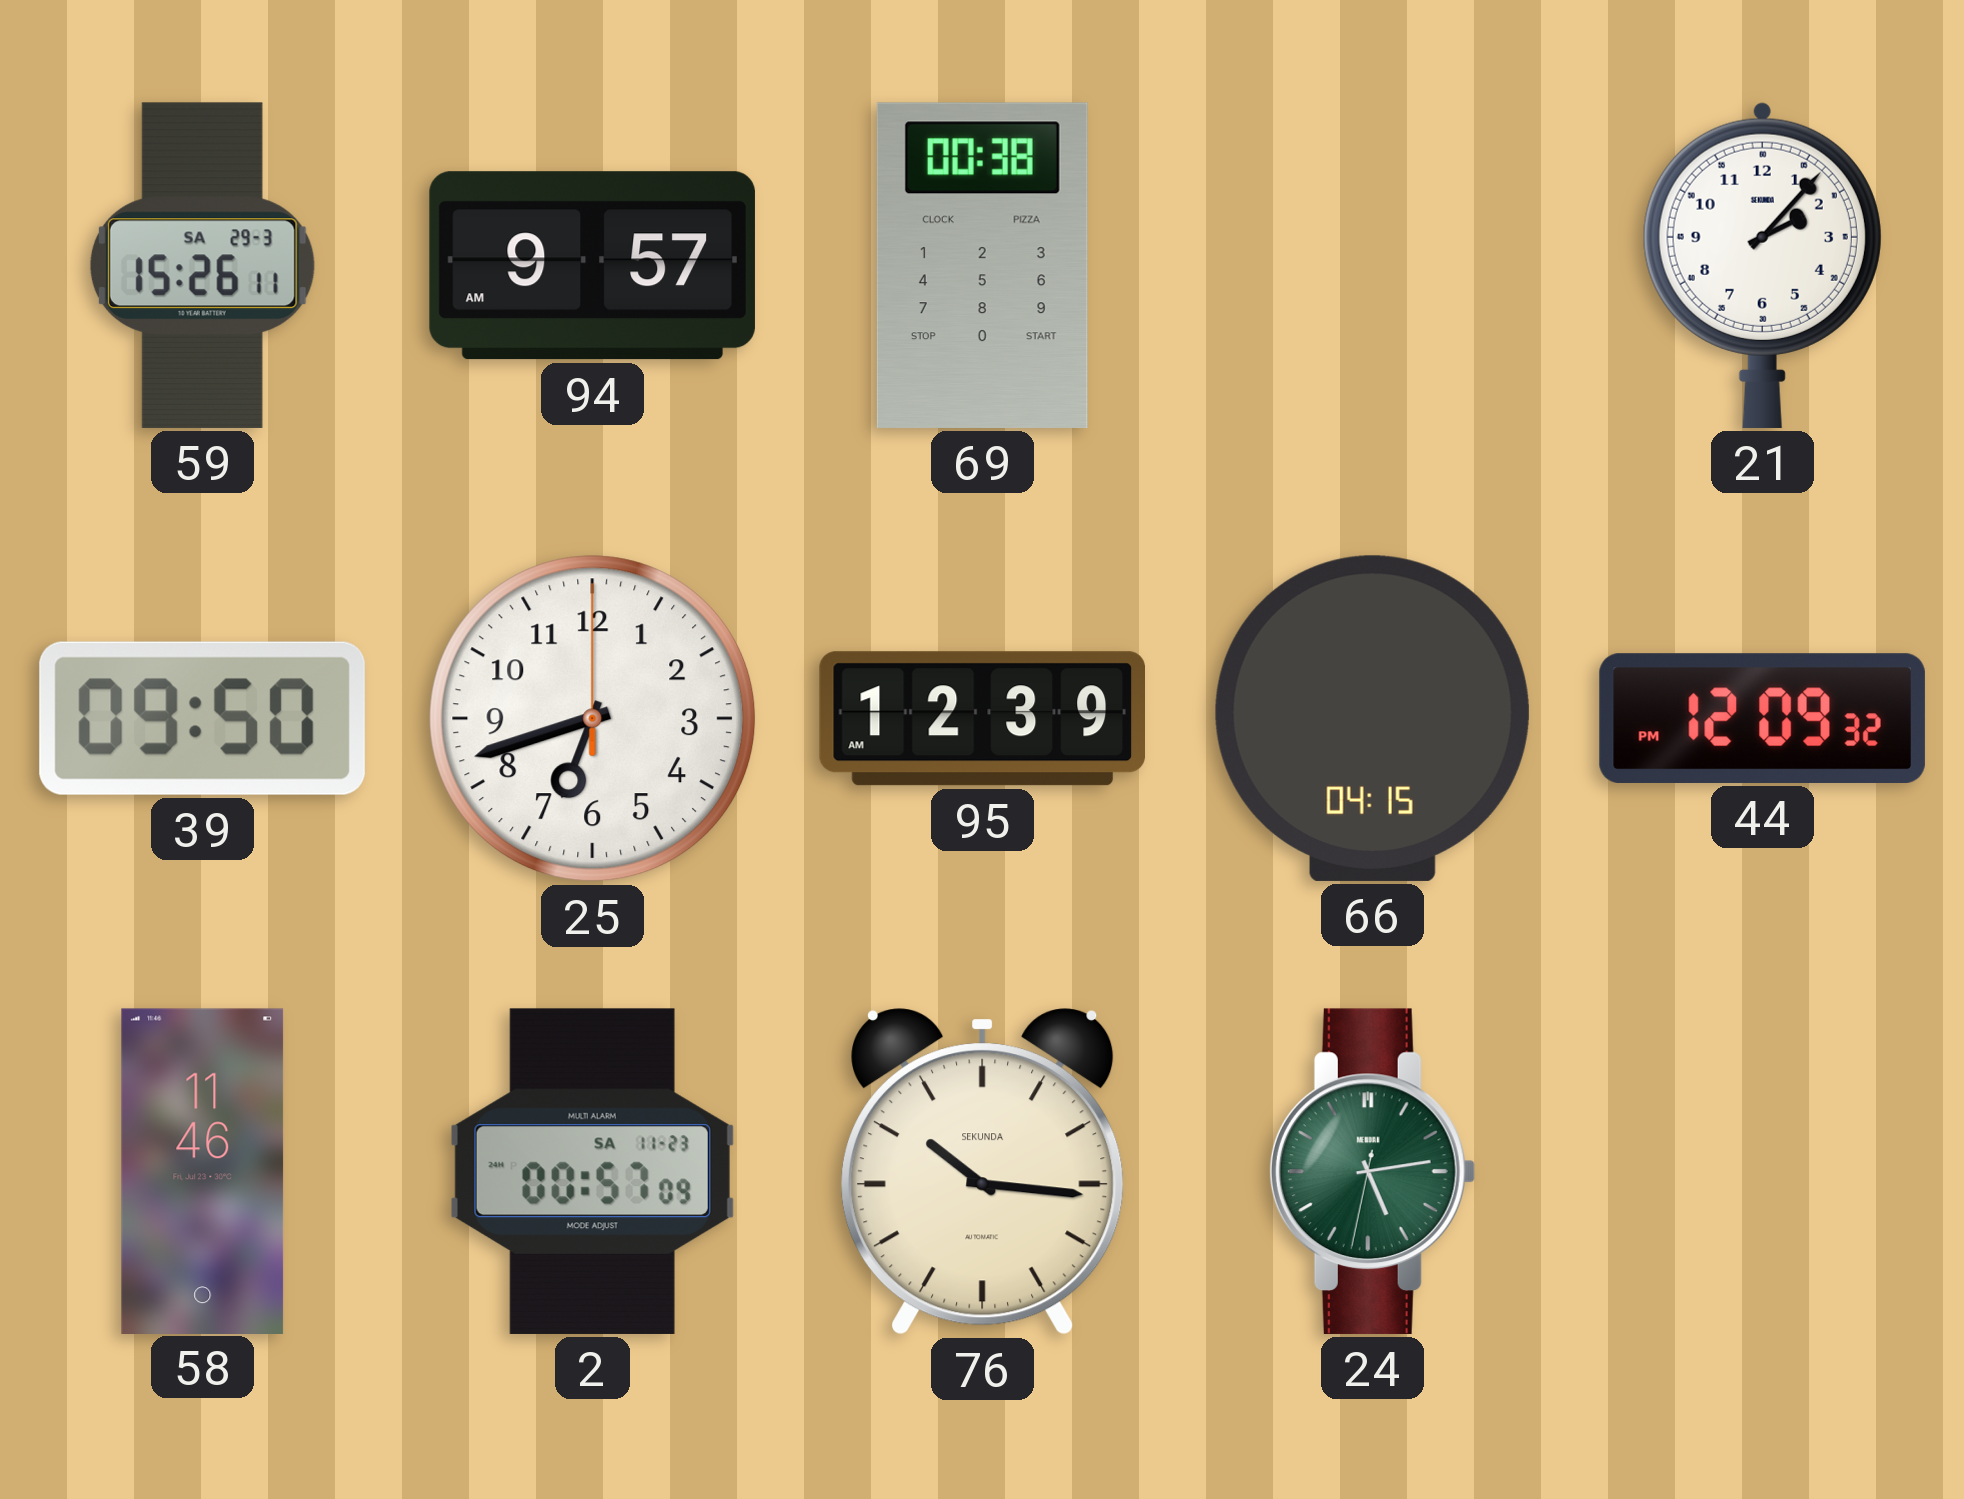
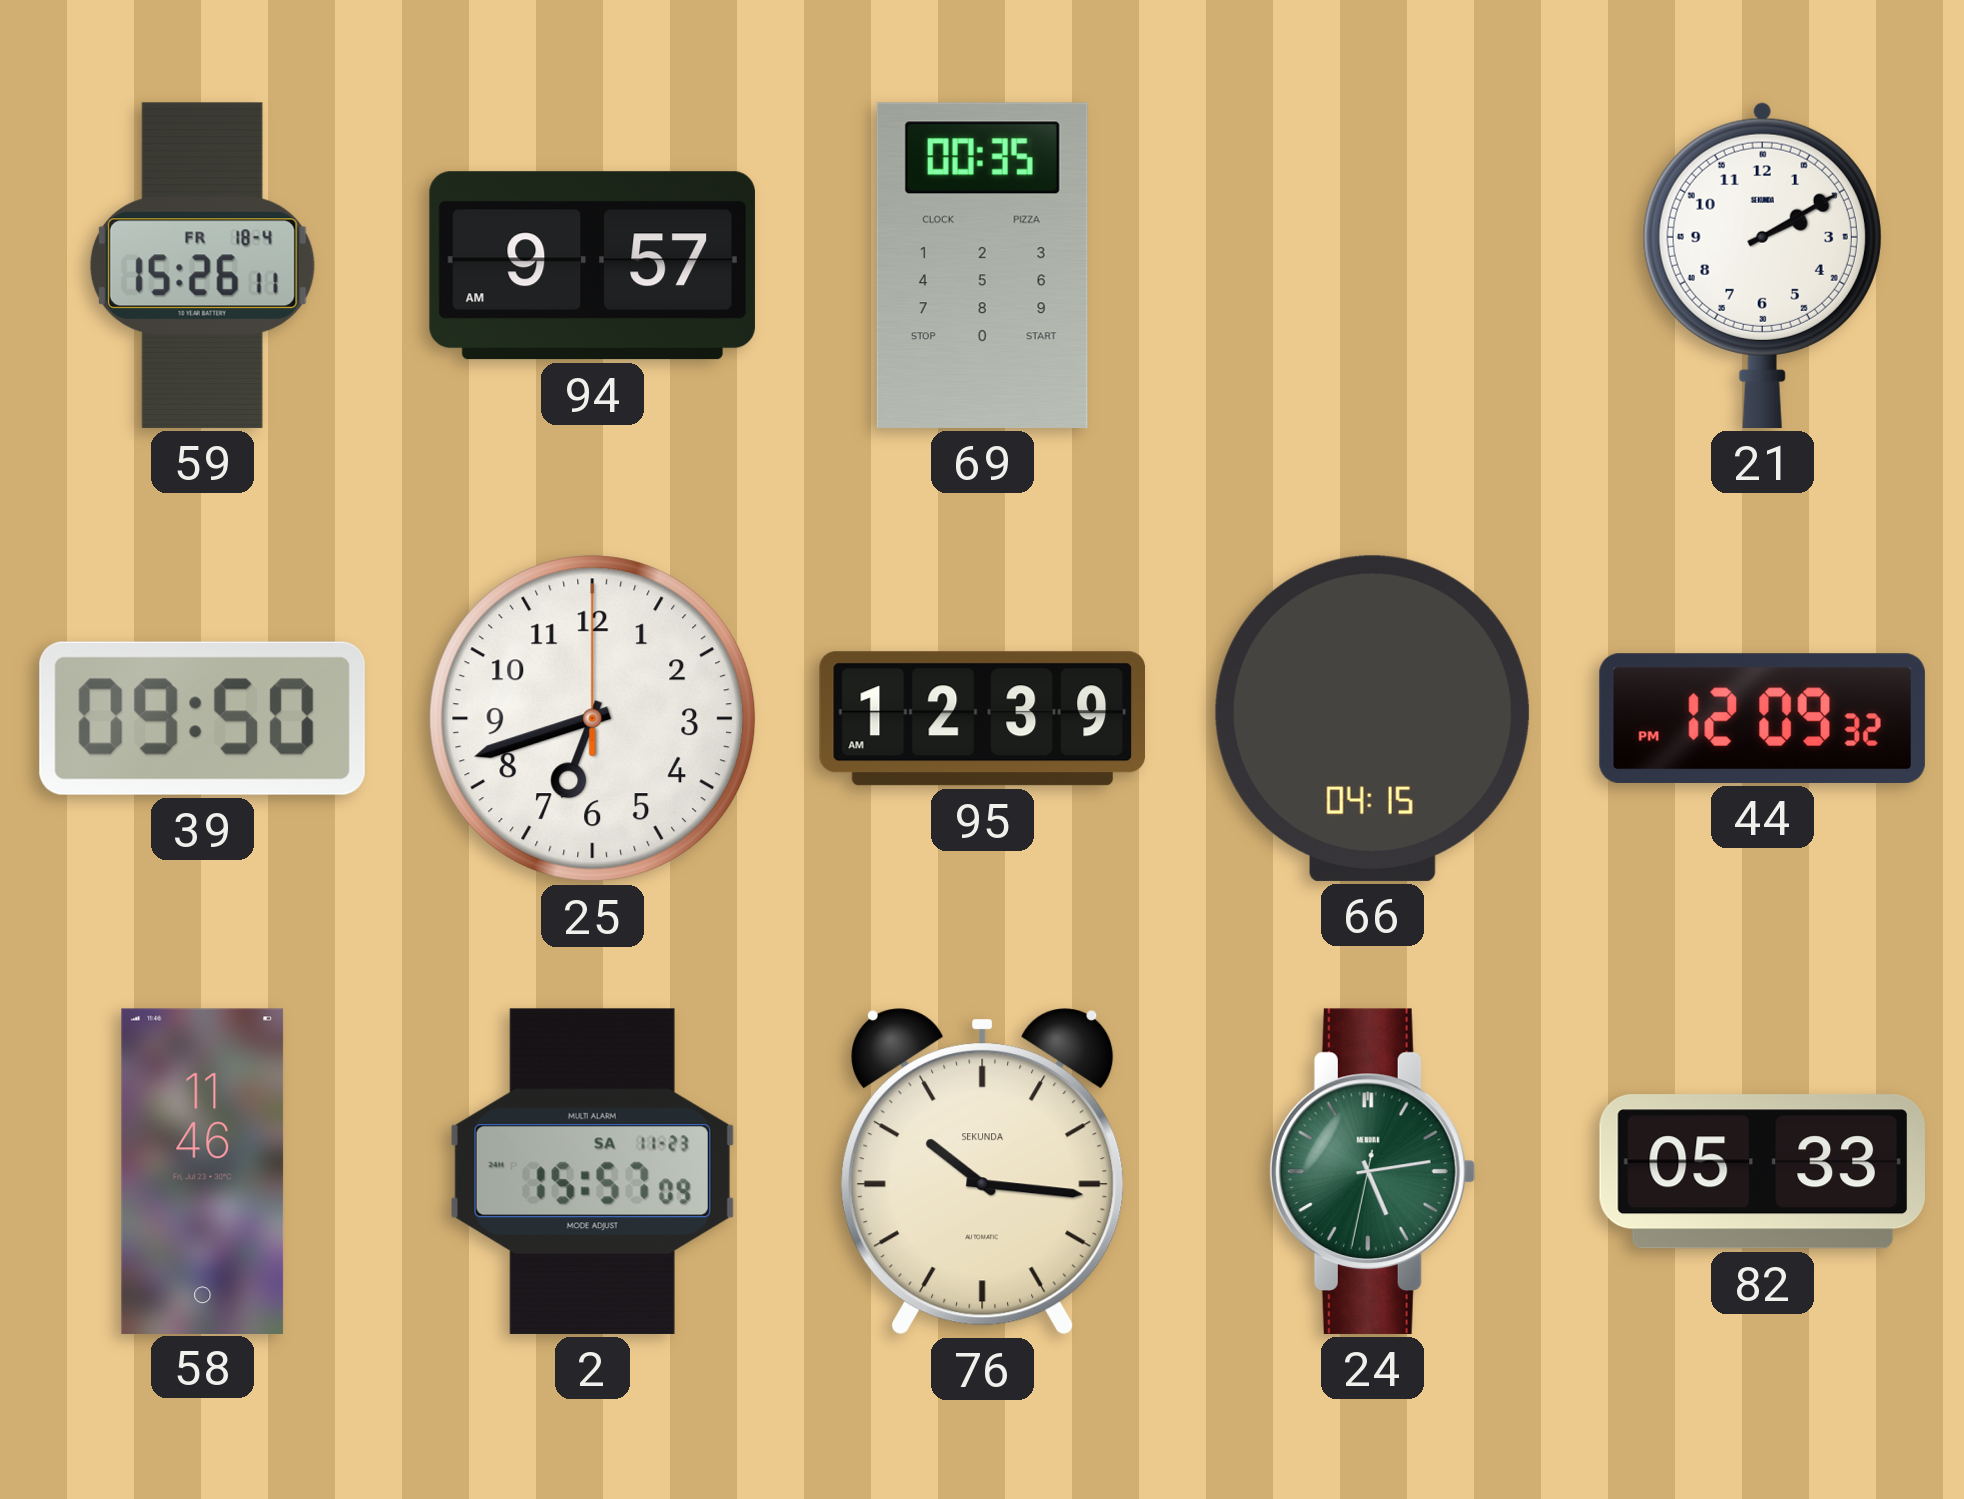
59 date: SA 29-3 -> FR 18-4 (202, 265)
69: 00:38 -> 00:35 (982, 265)
21: 2:07 -> 2:10 (1762, 265)
2: 00:57 -> 15:57 (592, 1171)
82: none -> 05:33 (1762, 1172)
